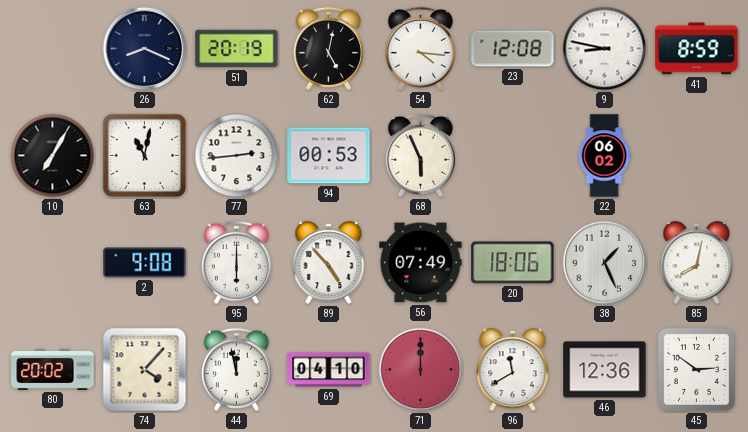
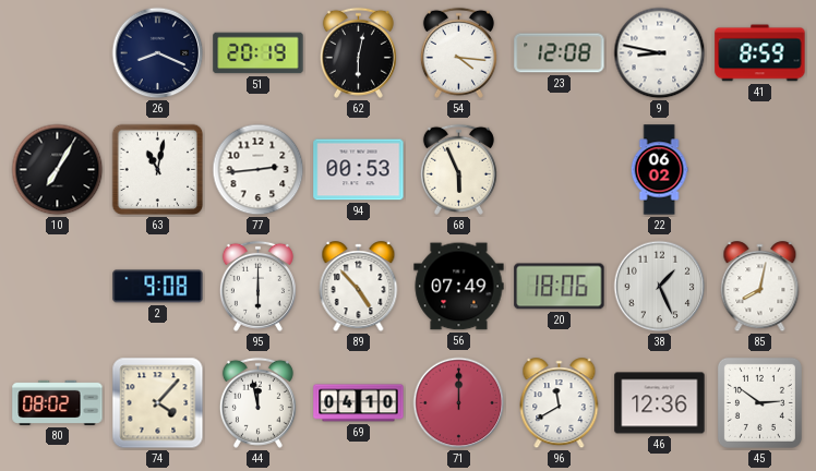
62: 5:02 -> 6:02 (358, 52)
80: 20:02 -> 08:02 (58, 402)
